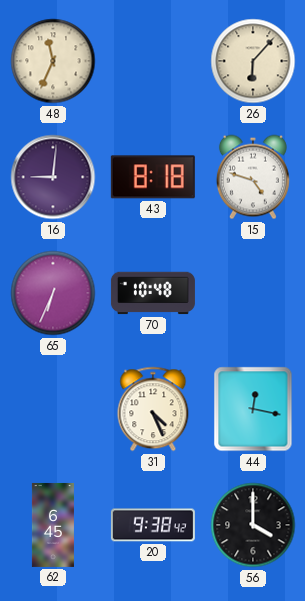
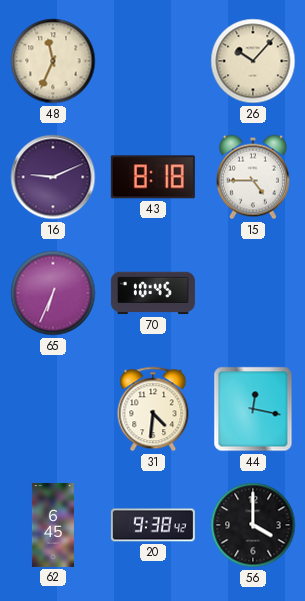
26: 6:07 -> 10:07 (253, 61)
16: 9:01 -> 9:11 (53, 177)
15: 4:48 -> 4:45 (253, 177)
70: 10:48 -> 10:45 (153, 293)
31: 4:26 -> 4:31 (153, 409)
